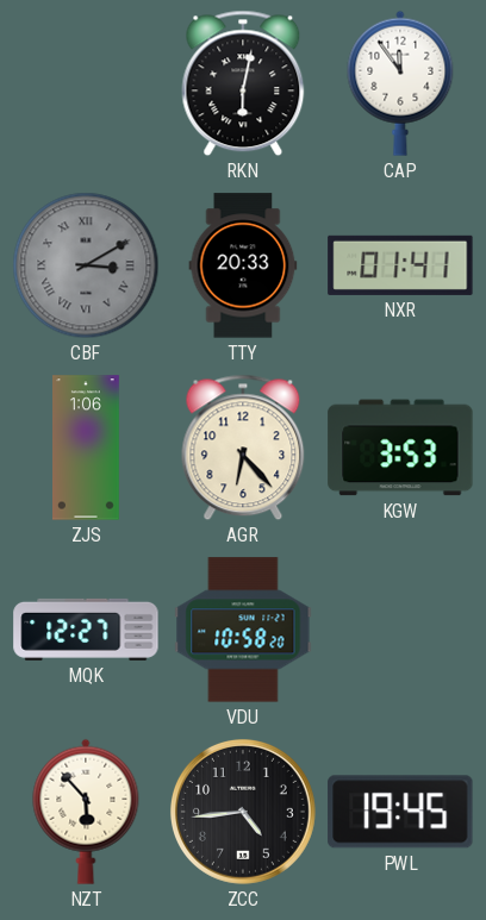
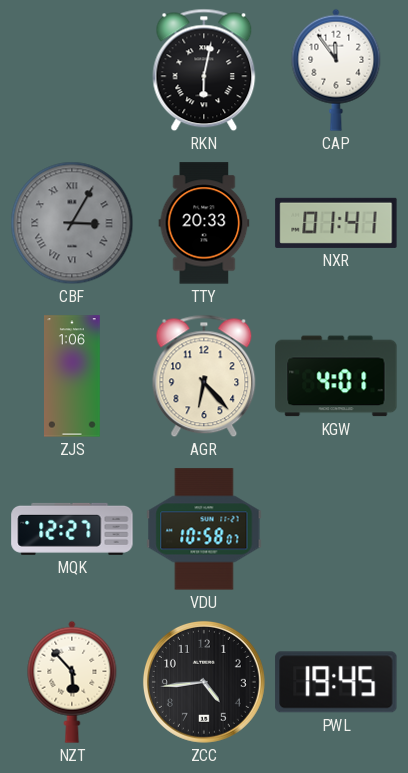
CBF: 3:10 -> 3:05 (72, 223)
KGW: 3:53 -> 4:01 (336, 376)
VDU: 10:58:20 -> 10:58:07 (204, 529)
